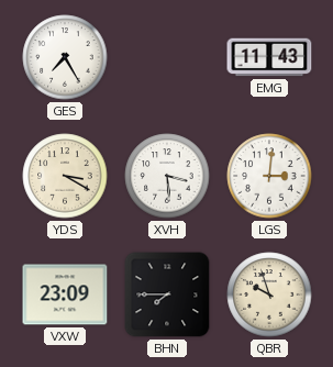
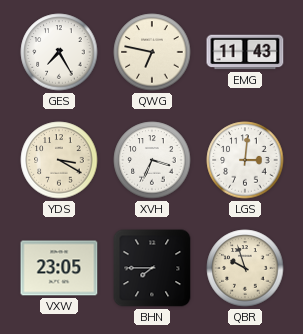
QWG: none -> 6:47 (152, 52)
XVH: 3:29 -> 3:34 (152, 160)
VXW: 23:09 -> 23:05 (59, 268)
